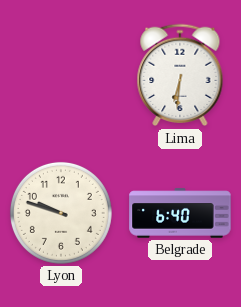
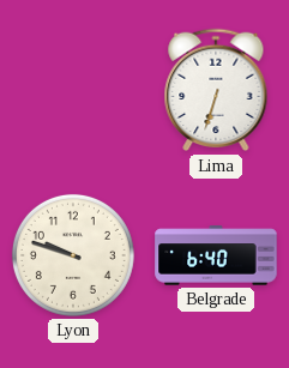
Lima: 6:31 -> 6:33 (216, 90)
